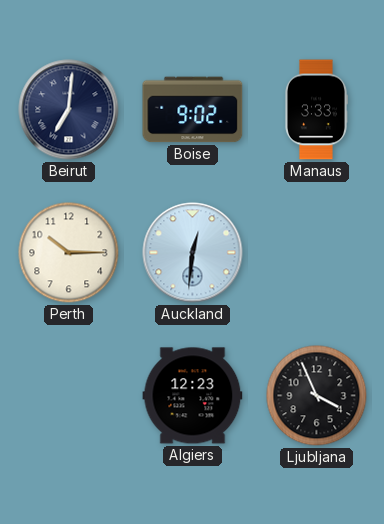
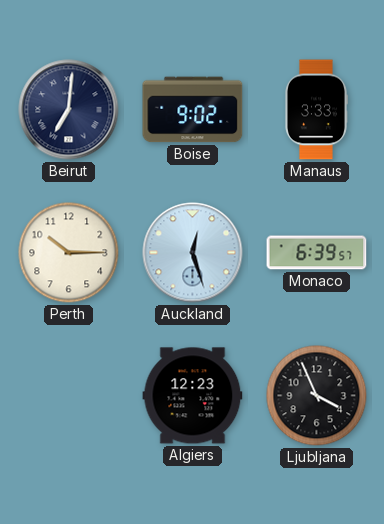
Auckland: 12:31 -> 12:27 (193, 253)
Monaco: none -> 6:39 (317, 253)
